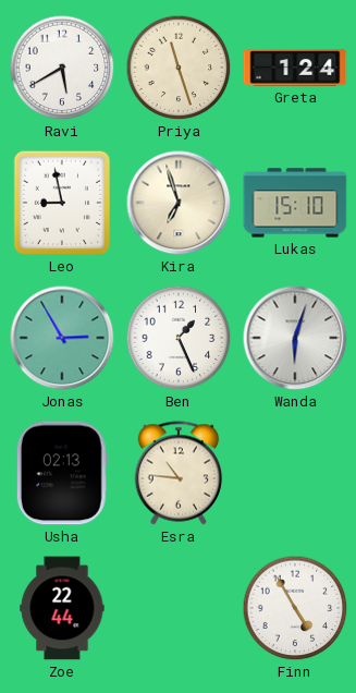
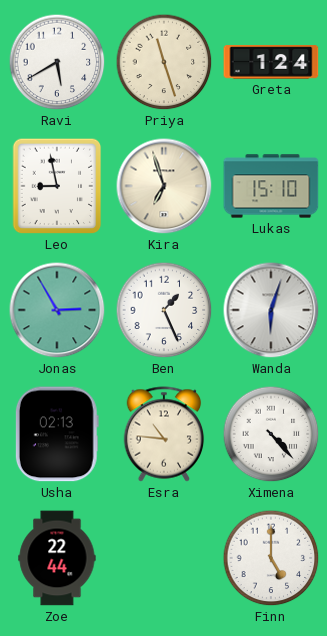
Ximena: none -> 4:23 (271, 434)
Finn: 4:55 -> 5:00 (271, 558)
